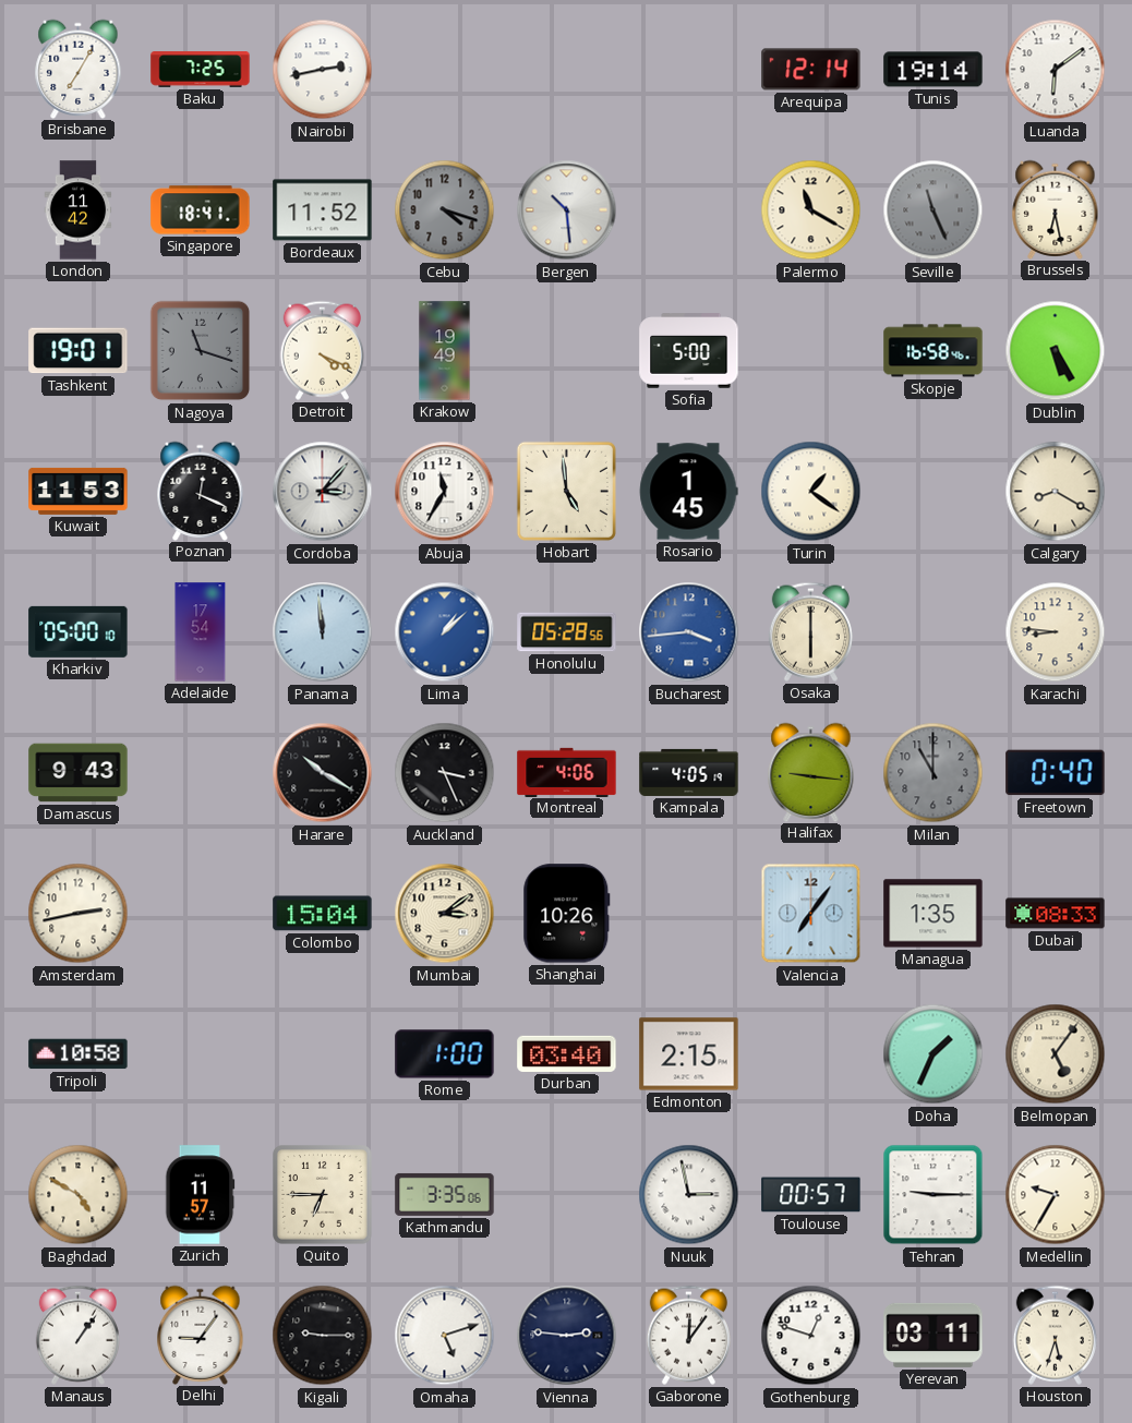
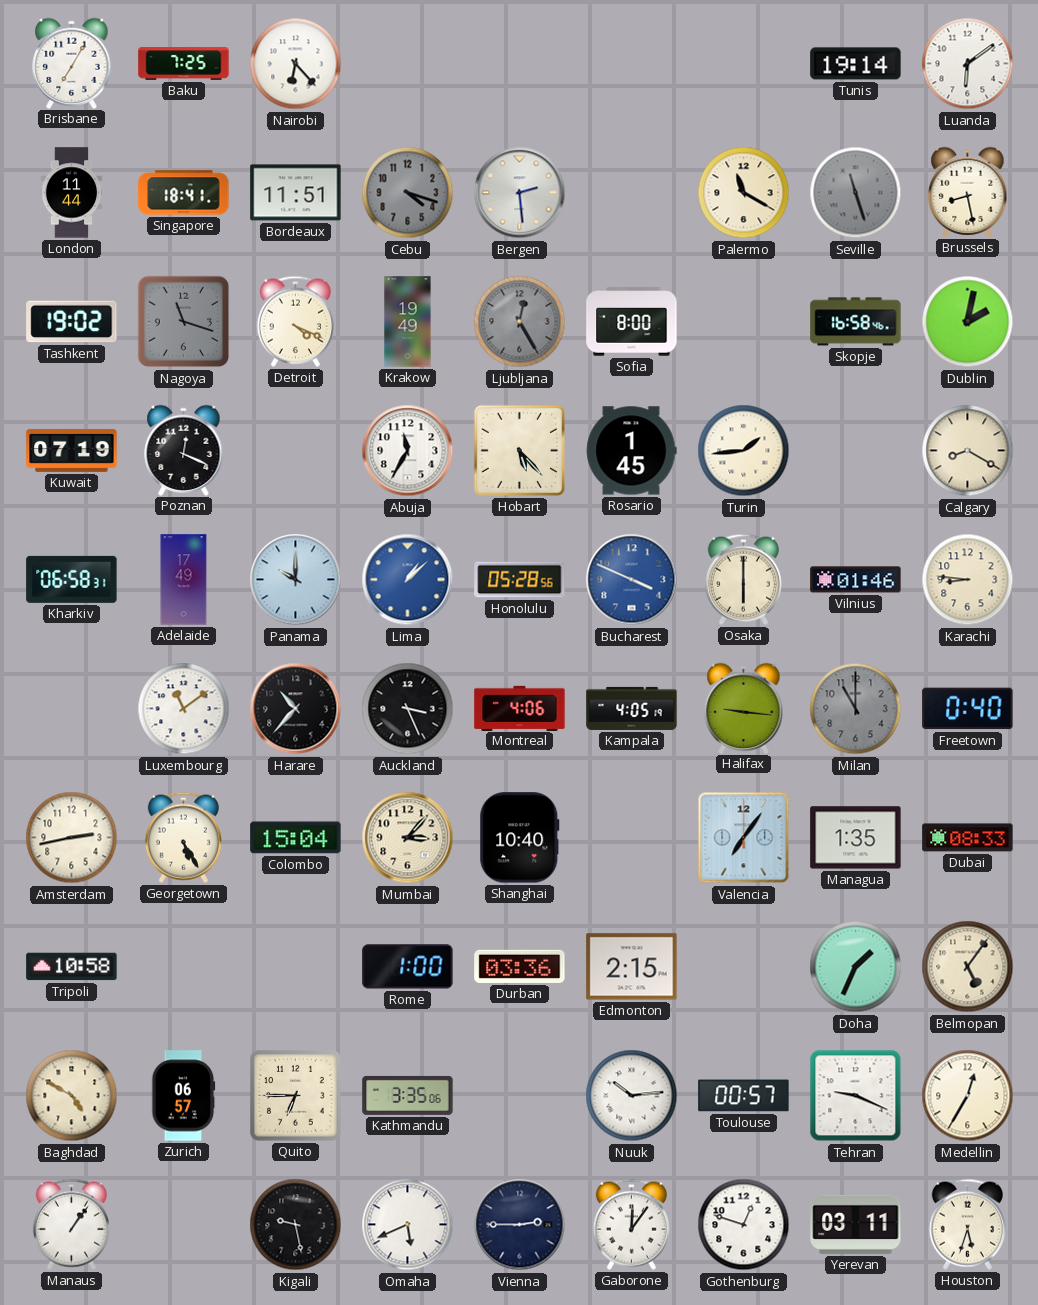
Nairobi: 2:43 -> 6:23 (296, 64)
Arequipa: 12:14 -> none (811, 70)
London: 11:42 -> 11:44 (72, 193)
Bordeaux: 11:52 -> 11:51 (296, 193)
Bergen: 10:29 -> 2:29 (520, 193)
Seville: 11:26 -> 11:27 (856, 193)
Brussels: 6:28 -> 8:28 (968, 192)
Tashkent: 19:01 -> 19:02 (72, 322)
Ljubljana: none -> 12:25 (520, 322)
Sofia: 5:00 -> 8:00 (632, 322)
Dublin: 5:25 -> 2:02 (968, 322)
Kuwait: 11:53 -> 07:19 (72, 450)
Cordoba: 3:07 -> none (323, 492)
Hobart: 4:59 -> 5:23 (519, 450)
Turin: 1:21 -> 1:44 (744, 451)
Kharkiv: 05:00 -> 06:58 (72, 579)
Adelaide: 17:54 -> 17:49 (184, 580)
Panama: 11:59 -> 10:00 (296, 580)
Bucharest: 3:44 -> 3:49 (632, 580)
Vilnius: none -> 01:46 (856, 580)
Damascus: 9:43 -> none (79, 773)
Luxembourg: none -> 11:09 (184, 709)
Harare: 10:20 -> 10:37 (296, 709)
Georgetown: none -> 5:25 (183, 837)
Mumbai: 3:09 -> 3:07 (408, 838)
Shanghai: 10:26 -> 10:40 (520, 838)
Durban: 03:40 -> 03:36 (520, 966)
Zurich: 11:57 -> 06:57 (184, 1096)
Nuuk: 2:58 -> 10:14 (632, 1096)
Tehran: 9:15 -> 9:19 (856, 1096)
Medellin: 9:35 -> 12:35 (968, 1096)
Delhi: 9:06 -> none (201, 1335)
Kigali: 9:15 -> 9:28 (296, 1225)
Omaha: 5:12 -> 5:41 (408, 1225)
Vienna: 2:46 -> 2:45 (520, 1225)
